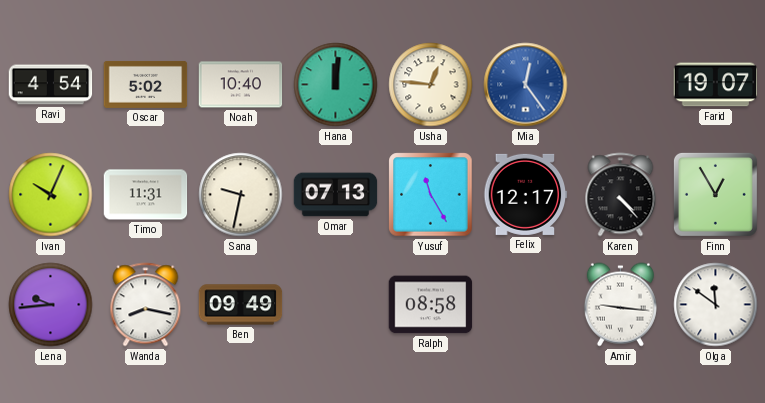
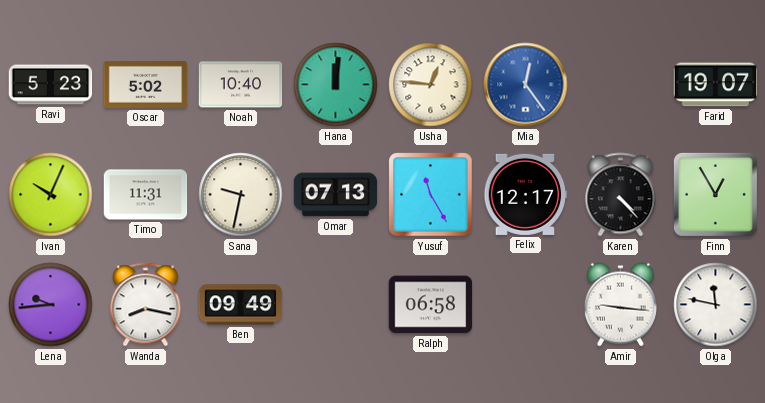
Ravi: 4:54 -> 5:23 (51, 85)
Ralph: 08:58 -> 06:58 (431, 305)
Olga: 11:51 -> 11:47 (716, 305)
